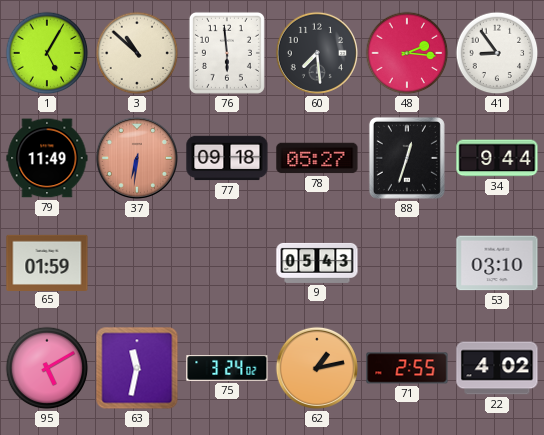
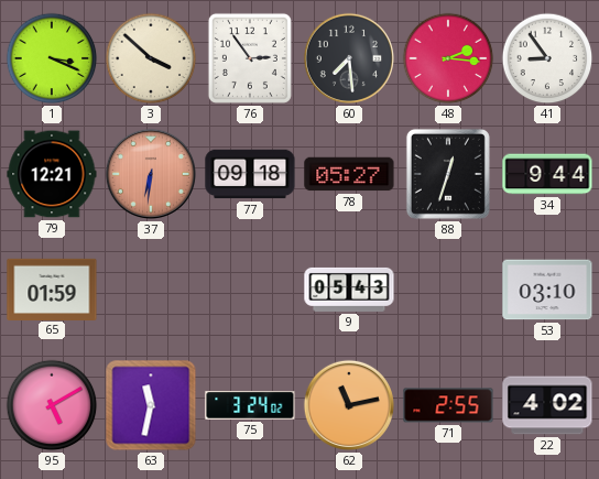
1: 5:05 -> 3:19 (52, 58)
3: 10:52 -> 3:52 (151, 58)
76: 5:59 -> 2:54 (250, 58)
79: 11:49 -> 12:21 (52, 174)
62: 1:13 -> 11:13 (349, 405)
